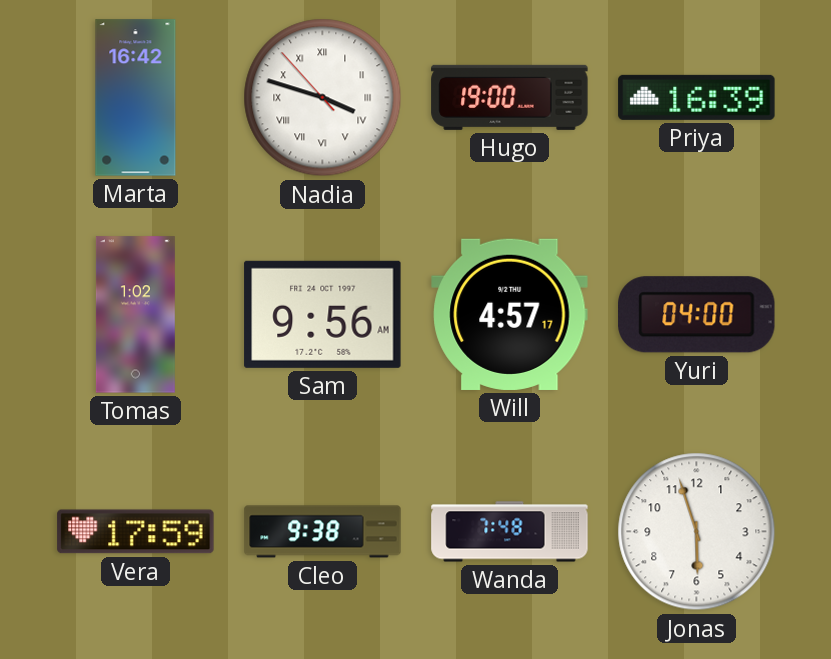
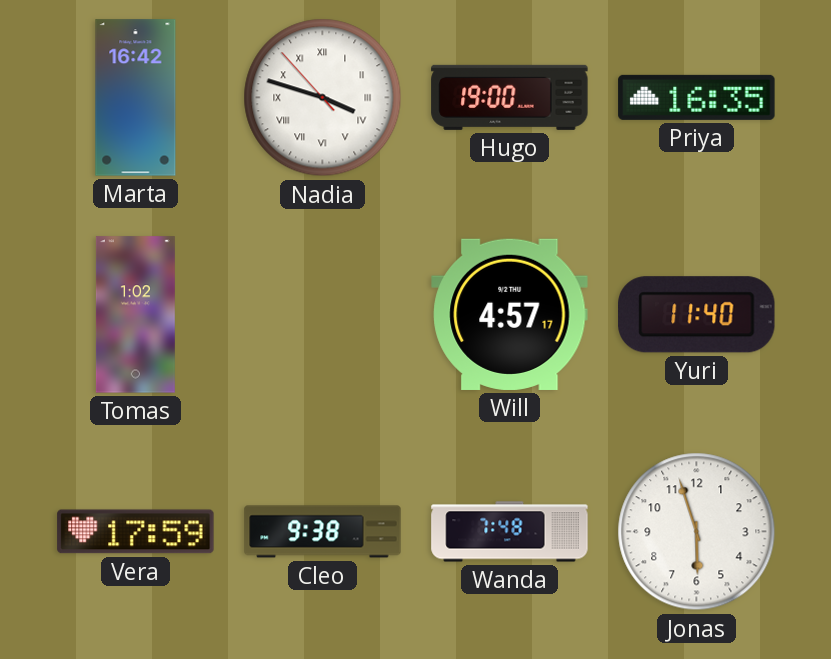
Priya: 16:39 -> 16:35 (697, 97)
Sam: 9:56 -> none (323, 314)
Yuri: 04:00 -> 11:40 (697, 315)
